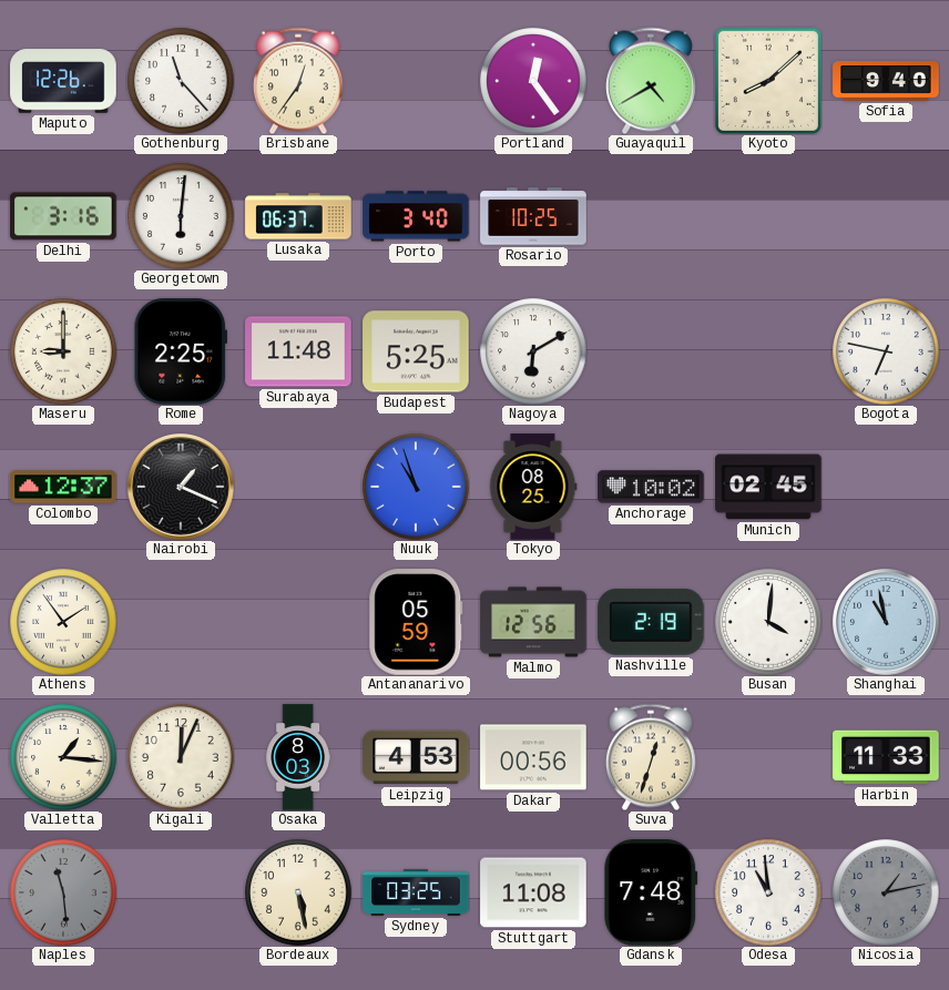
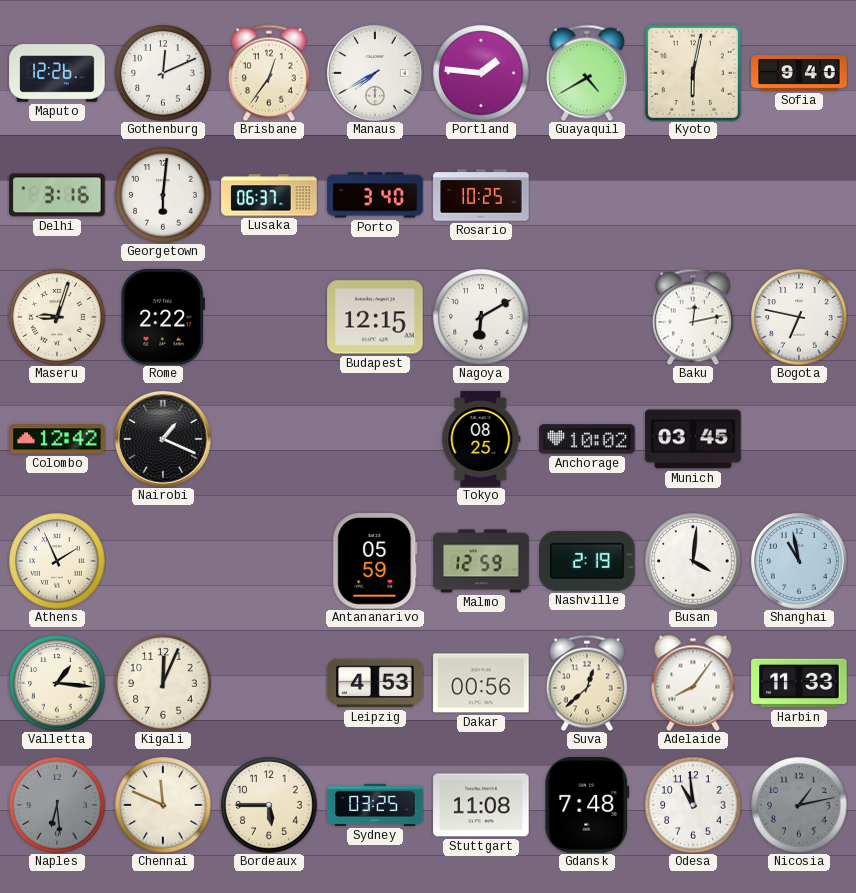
Gothenburg: 11:23 -> 12:11 (163, 73)
Manaus: none -> 7:40 (376, 74)
Portland: 12:24 -> 1:46 (481, 73)
Kyoto: 8:08 -> 6:02 (693, 73)
Maseru: 9:00 -> 9:03 (57, 317)
Rome: 2:25 -> 2:22 (162, 317)
Surabaya: 11:48 -> none (298, 351)
Budapest: 5:25 -> 12:15 (375, 317)
Baku: none -> 12:13 (693, 317)
Colombo: 12:37 -> 12:42 (57, 439)
Nuuk: 10:57 -> none (416, 487)
Munich: 02:45 -> 03:45 (693, 439)
Athens: 1:54 -> 1:56 (57, 561)
Malmo: 12:56 -> 12:59 (481, 561)
Osaka: 8:03 -> none (297, 757)
Suva: 12:33 -> 12:38 (587, 683)
Adelaide: none -> 8:06 (693, 683)
Naples: 11:29 -> 6:29 (57, 805)
Chennai: none -> 11:49 (163, 805)
Bordeaux: 5:28 -> 5:45 (269, 805)
